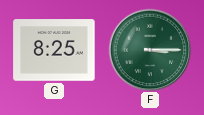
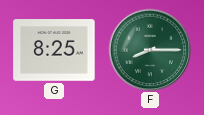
F: 3:15 -> 8:15 (150, 50)
